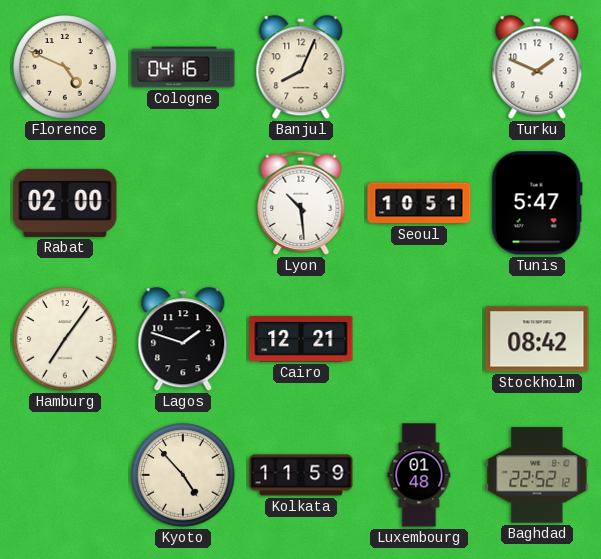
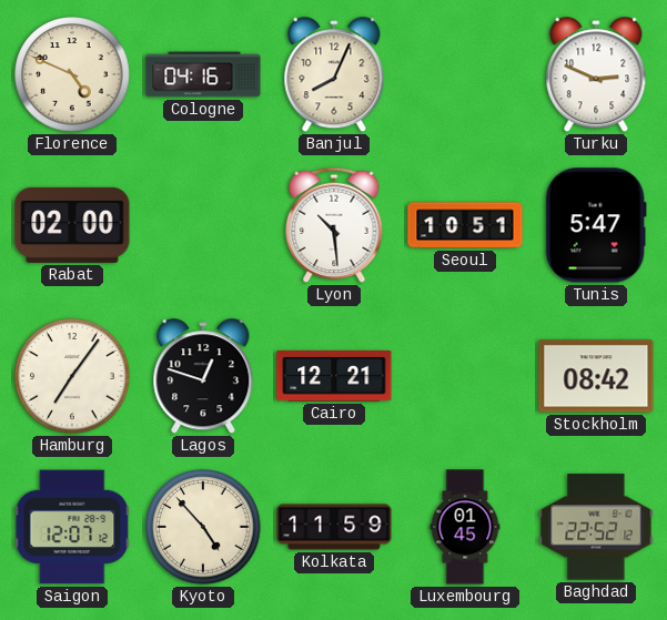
Turku: 1:49 -> 2:49 (596, 75)
Lagos: 1:48 -> 12:48 (203, 377)
Saigon: none -> 12:07 (72, 527)
Luxembourg: 01:48 -> 01:45 (465, 527)
